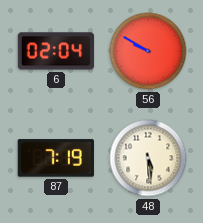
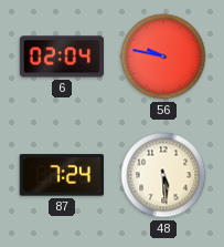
56: 9:50 -> 9:47 (163, 56)
87: 7:19 -> 7:24 (62, 175)
